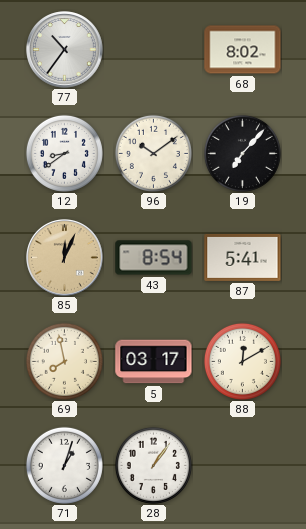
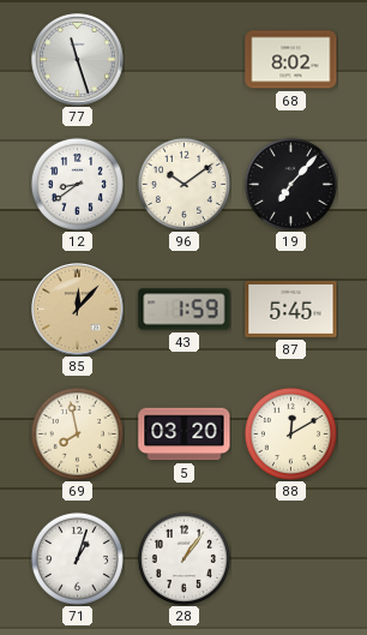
77: 10:36 -> 11:27 (78, 60)
85: 12:04 -> 12:07 (78, 310)
43: 8:54 -> 1:59 (185, 310)
87: 5:41 -> 5:45 (291, 308)
5: 03:17 -> 03:20 (185, 435)
